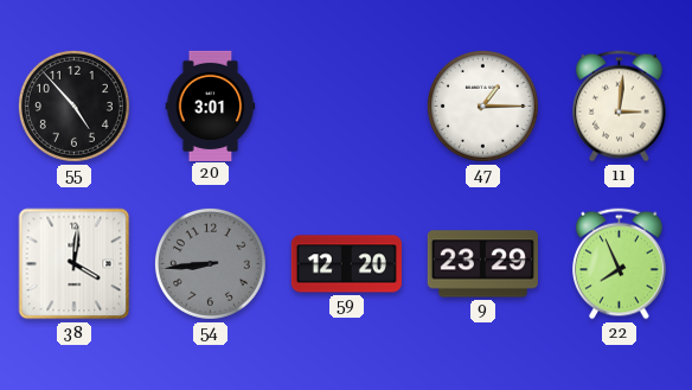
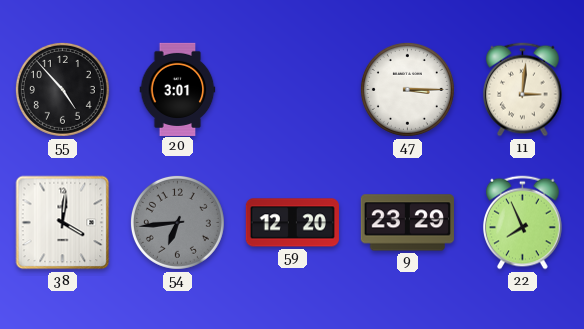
47: 1:15 -> 3:15 (407, 89)
54: 8:44 -> 6:44 (177, 222)
